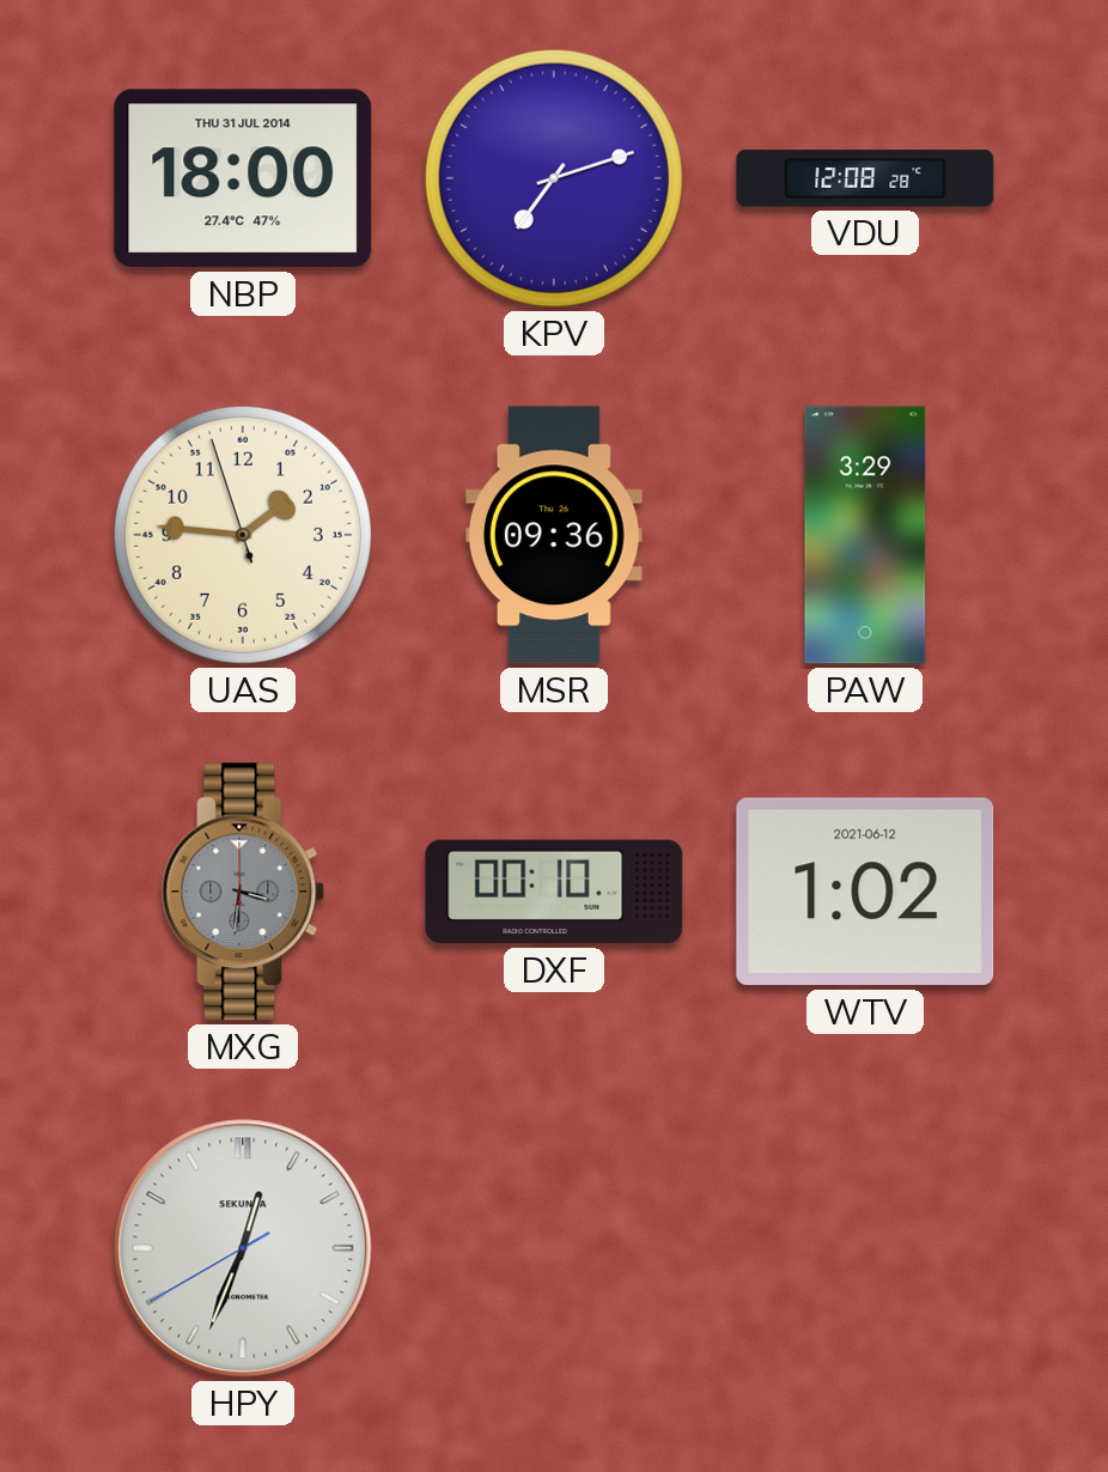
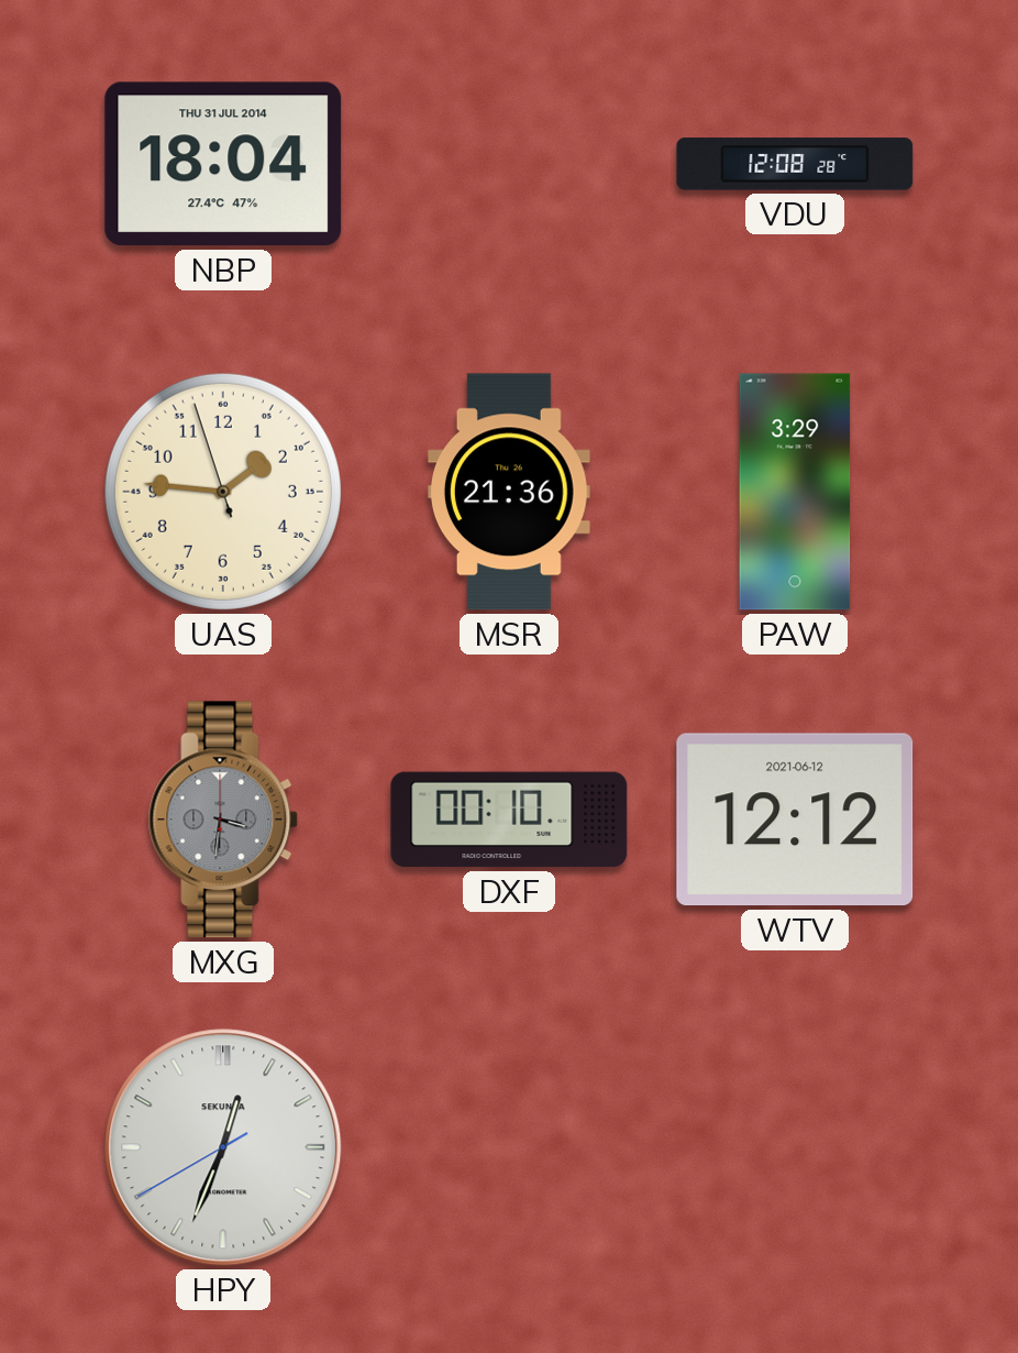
NBP: 18:00 -> 18:04 (223, 164)
KPV: 7:12 -> none (554, 178)
MSR: 09:36 -> 21:36 (509, 492)
WTV: 1:02 -> 12:12 (795, 820)
